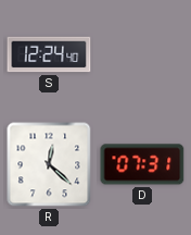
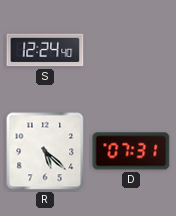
R: 12:22 -> 5:22 (45, 151)
